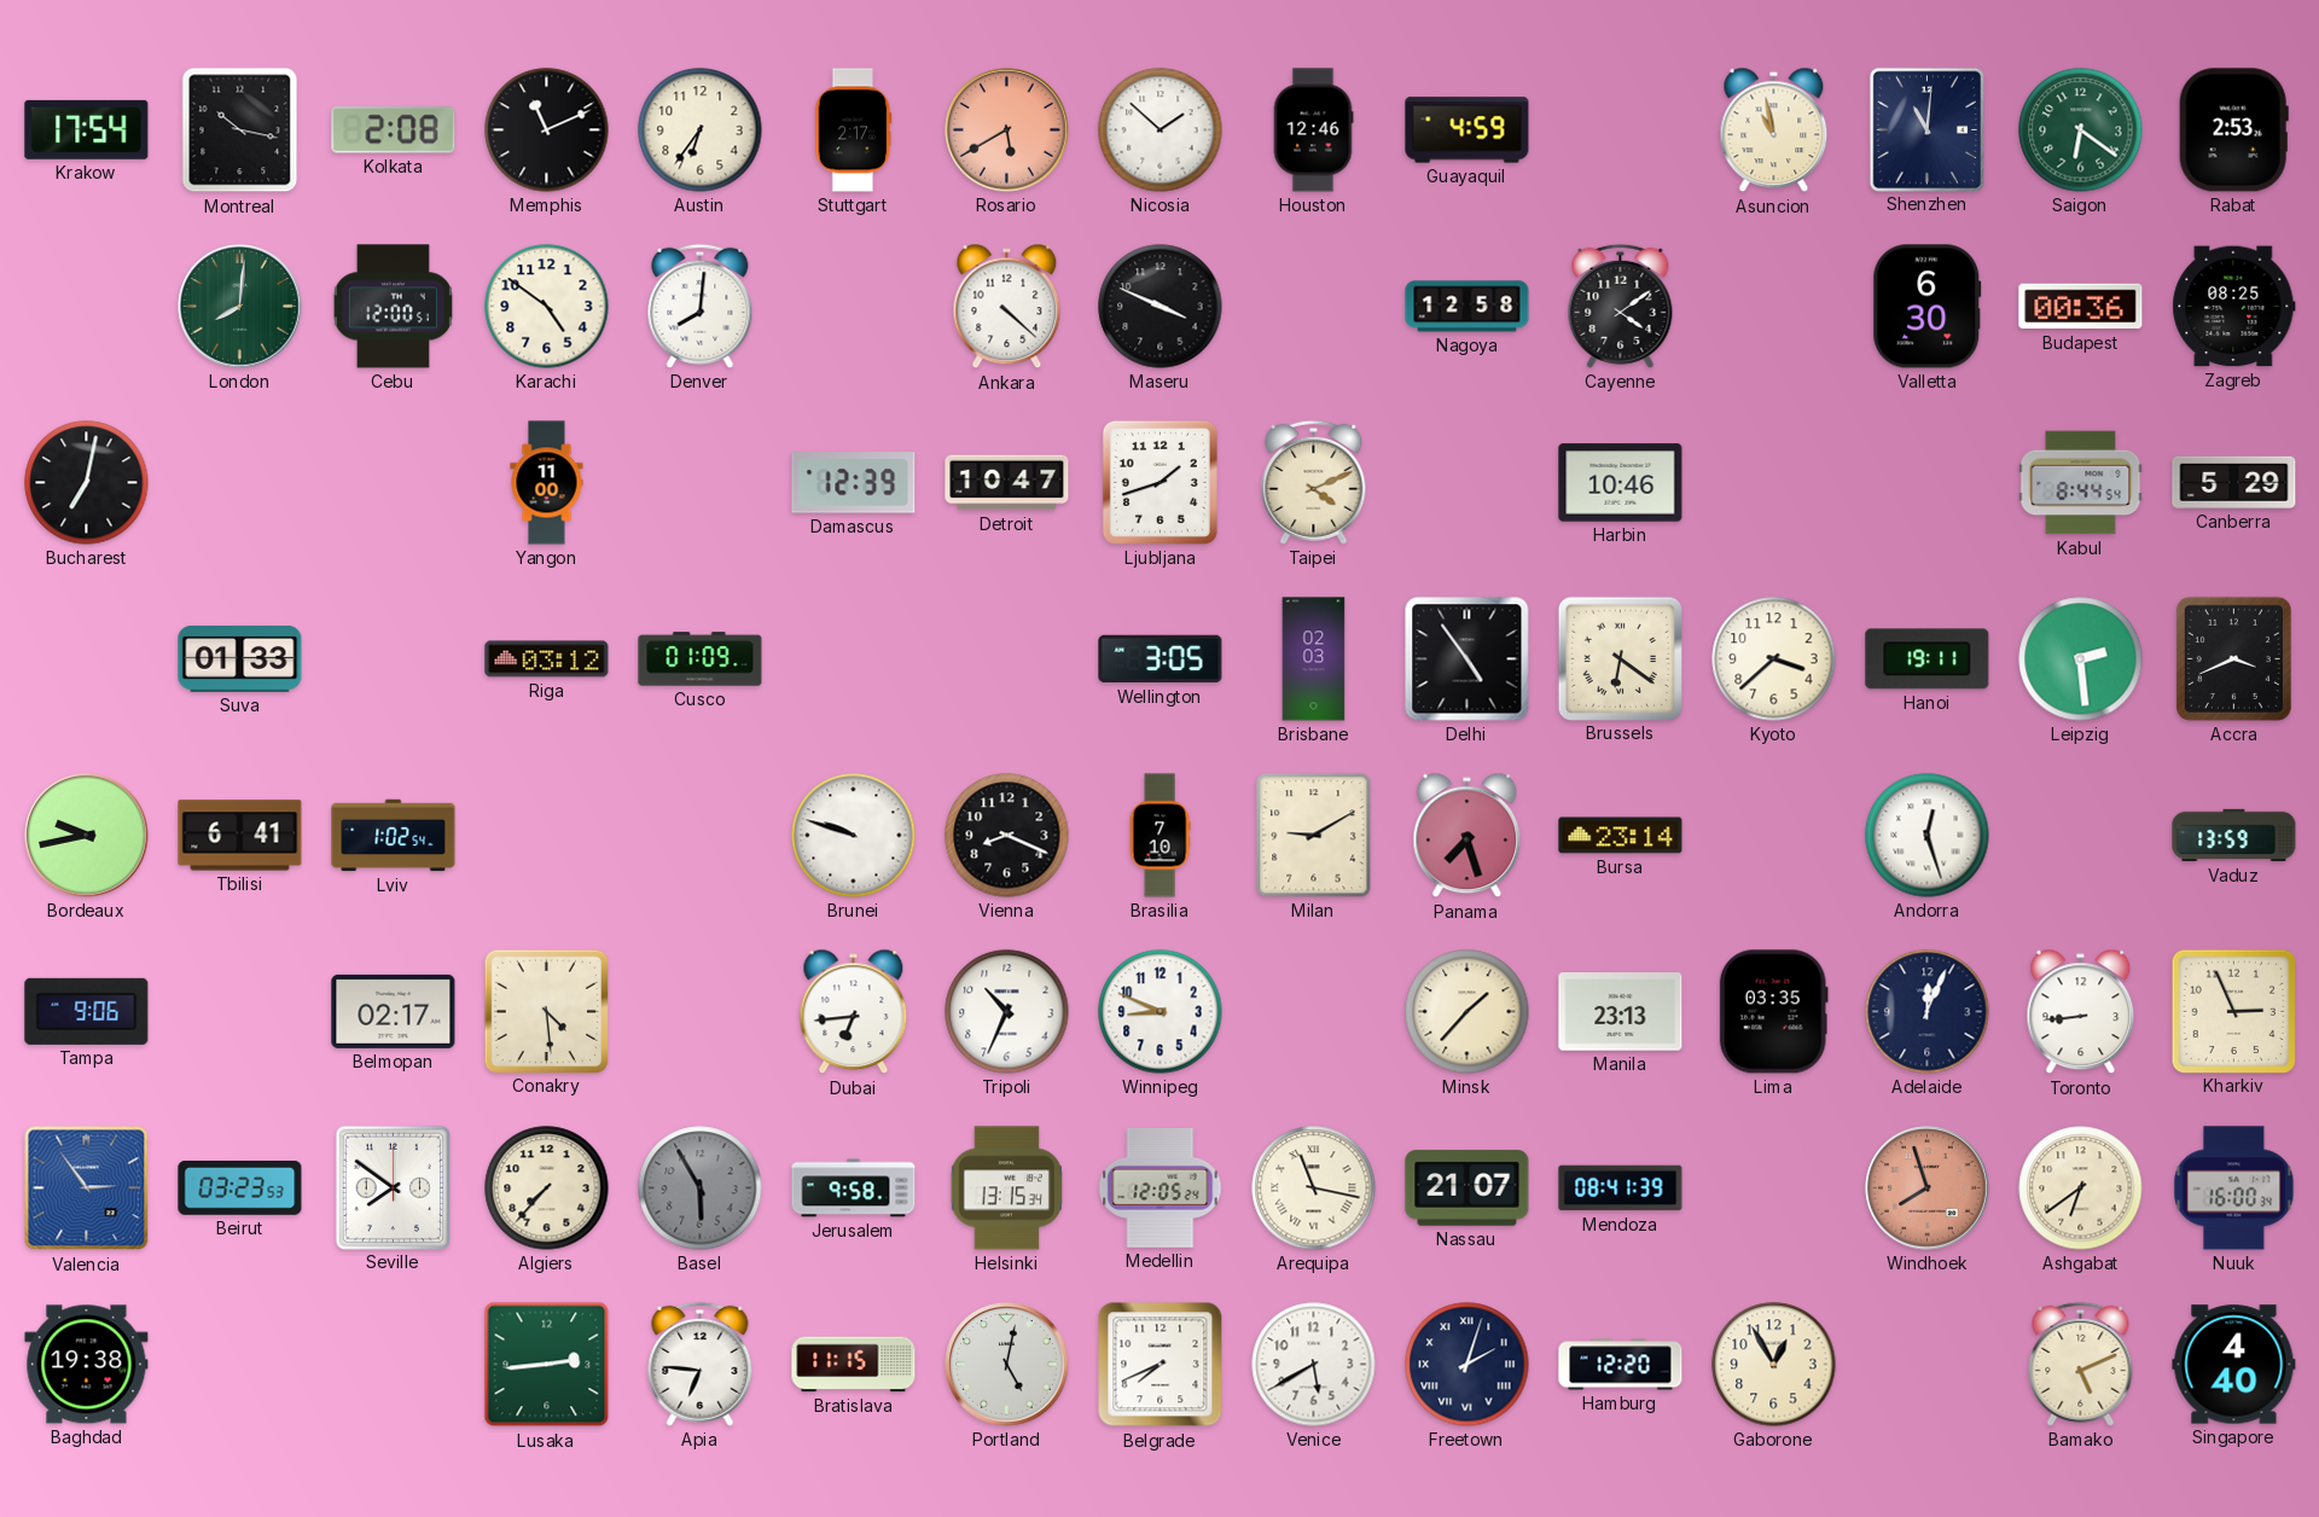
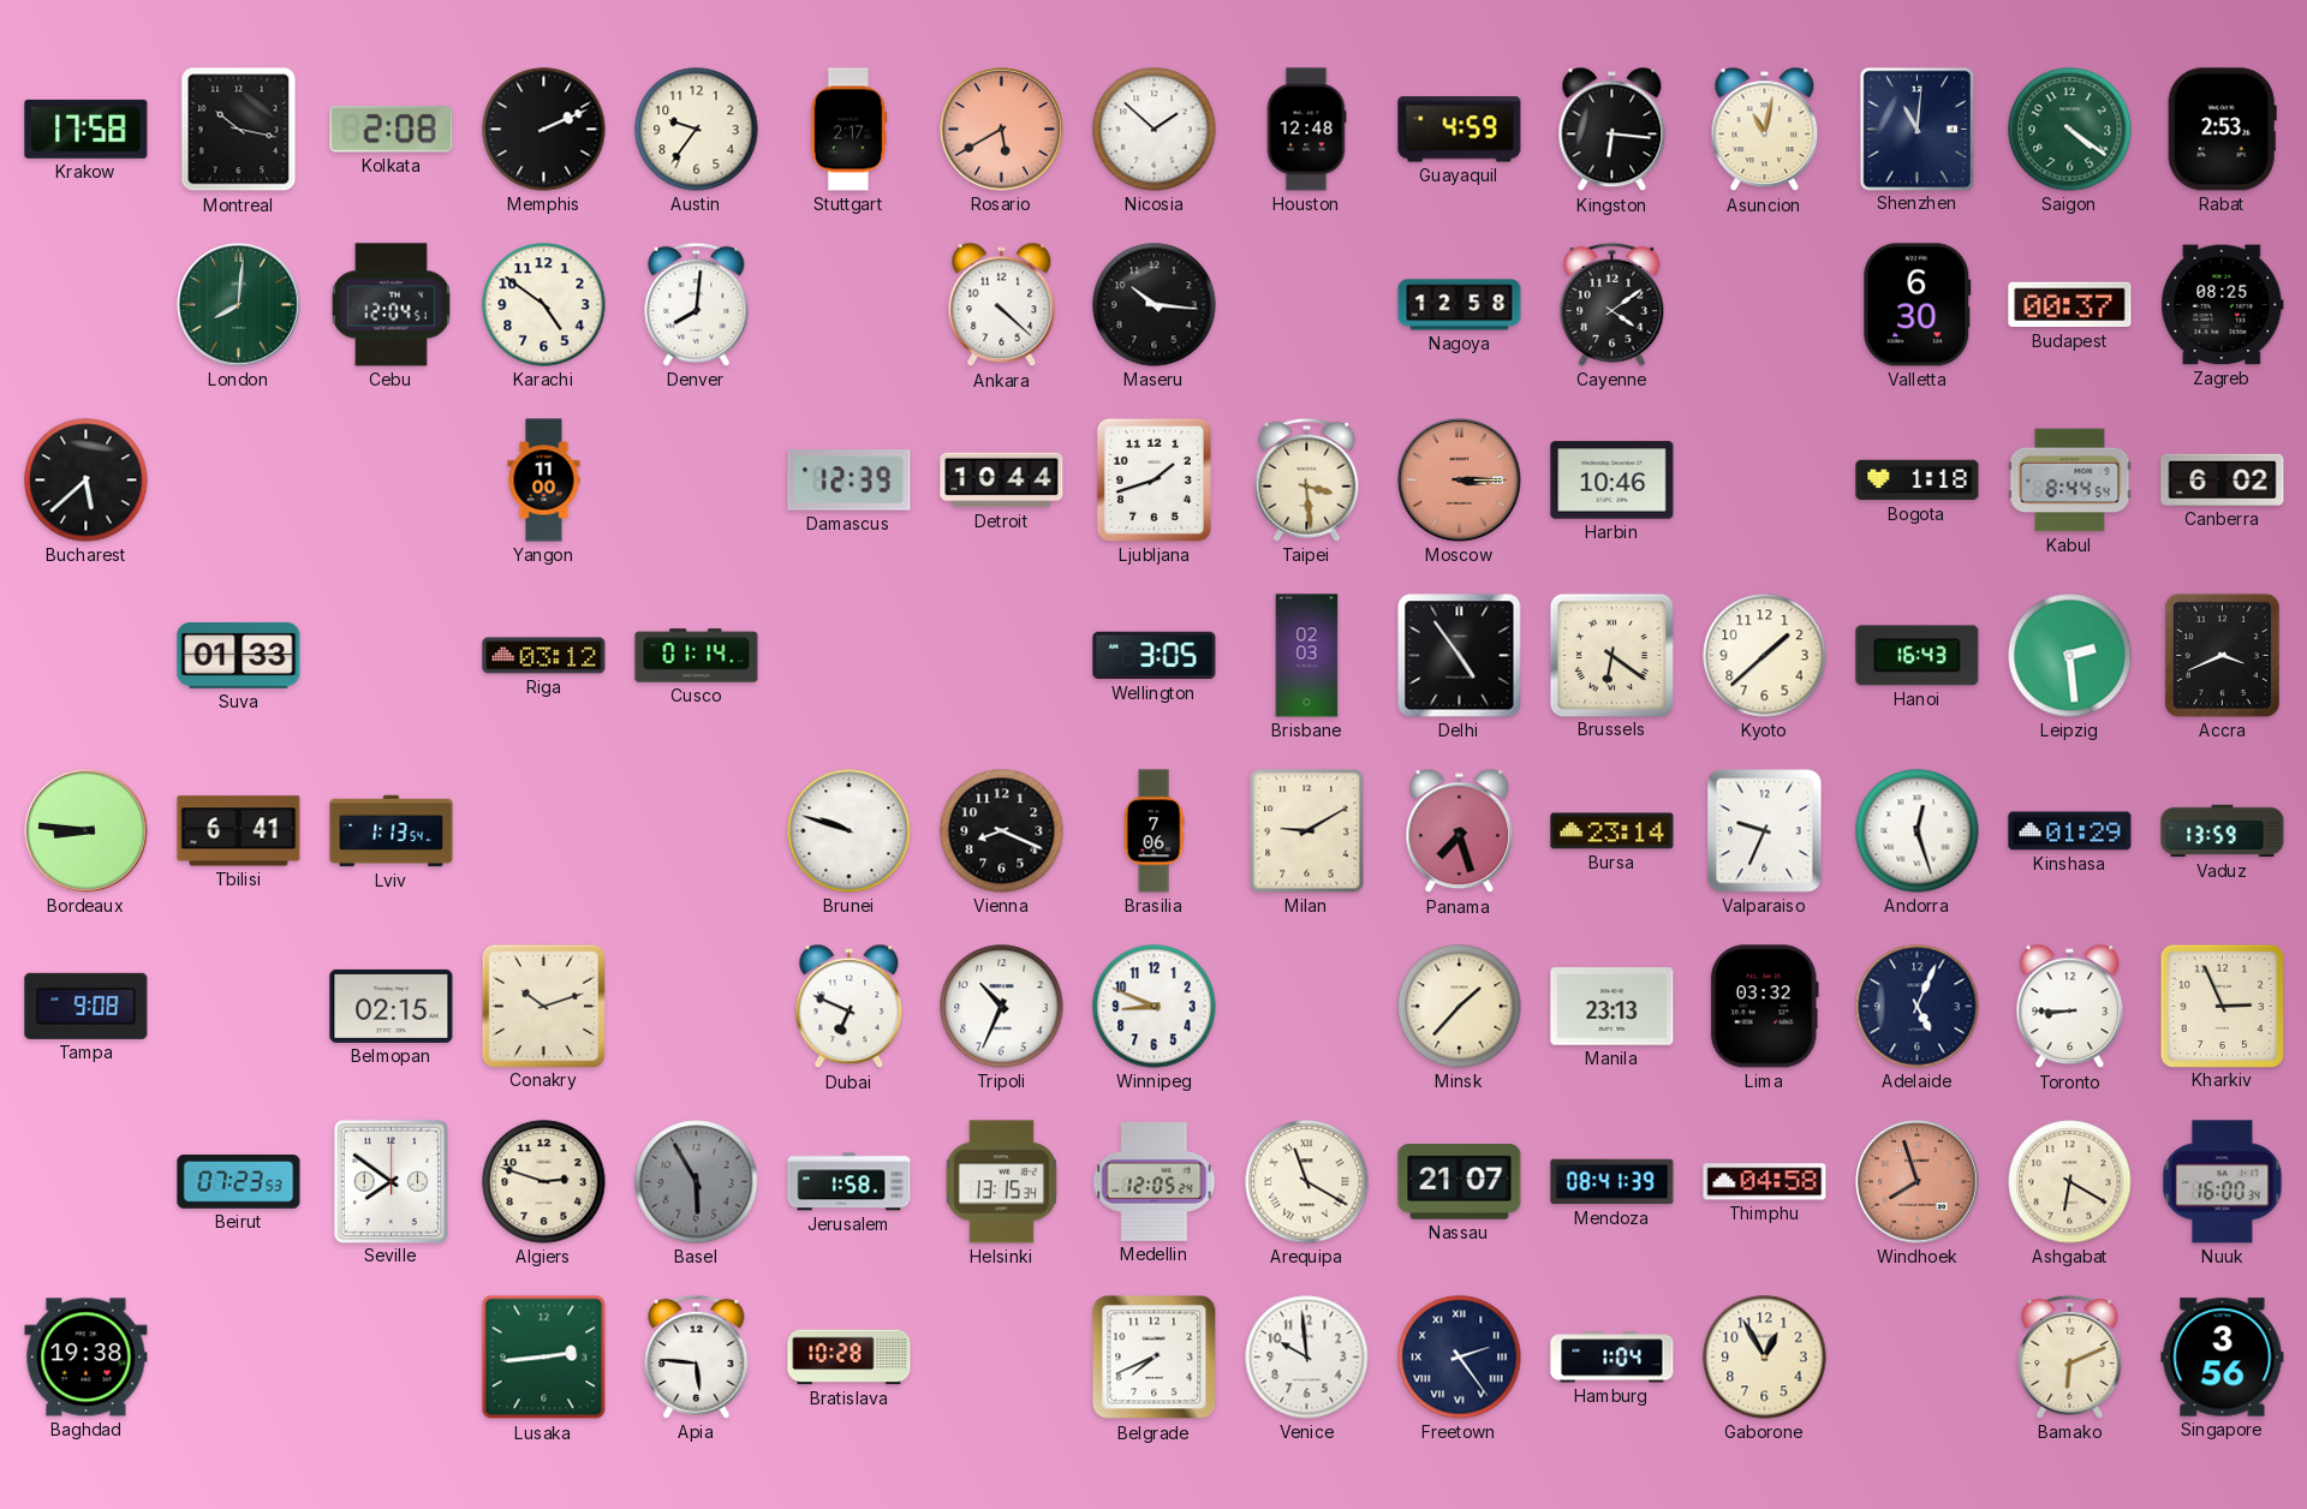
Krakow: 17:54 -> 17:58 (87, 129)
Memphis: 11:11 -> 2:11 (544, 130)
Austin: 6:36 -> 9:36 (697, 130)
Houston: 12:46 -> 12:48 (1306, 130)
Kingston: none -> 6:16 (1612, 130)
Asuncion: 10:58 -> 11:02 (1765, 130)
Saigon: 6:21 -> 4:21 (2070, 130)
Cebu: 12:00 -> 12:04 (391, 305)
Maseru: 3:49 -> 10:16 (1155, 305)
Budapest: 00:36 -> 00:37 (2070, 305)
Bucharest: 7:02 -> 5:38 (87, 481)
Detroit: 10:47 -> 10:44 (1002, 481)
Taipei: 4:11 -> 3:29 (1307, 479)
Moscow: none -> 3:15 (1460, 481)
Bogota: none -> 1:18 (1918, 481)
Canberra: 5:29 -> 6:02 (2223, 479)
Cusco: 01:09 -> 01:14 (697, 656)
Kyoto: 3:38 -> 1:38 (1765, 656)
Hanoi: 19:11 -> 16:43 (1918, 656)
Bordeaux: 9:43 -> 8:46 (87, 831)
Lviv: 1:02 -> 1:13 (392, 831)
Brasilia: 7:10 -> 7:06 (1153, 831)
Valparaiso: none -> 9:34 (1765, 831)
Kinshasa: none -> 01:29 (2070, 831)
Tampa: 9:06 -> 9:08 (87, 1006)
Belmopan: 02:17 -> 02:15 (392, 1006)
Conakry: 4:29 -> 10:12 (543, 1006)
Dubai: 6:44 -> 6:49 (850, 1007)
Lima: 03:35 -> 03:32 (1764, 1007)
Adelaide: 12:04 -> 5:04 (1918, 1007)
Toronto: 8:44 -> 8:45 (2070, 1007)
Valencia: 2:54 -> none (87, 1188)
Beirut: 03:23 -> 07:23 (239, 1182)
Algiers: 7:37 -> 2:48 (544, 1182)
Jerusalem: 9:58 -> 1:58 (850, 1182)
Arequipa: 11:17 -> 11:20 (1307, 1182)
Thimphu: none -> 04:58 (1765, 1182)
Ashgabat: 6:39 -> 6:20 (2070, 1182)
Apia: 6:46 -> 5:46 (697, 1356)
Bratislava: 11:15 -> 10:28 (850, 1358)
Portland: 5:02 -> none (1007, 1365)
Venice: 5:40 -> 9:59 (1307, 1358)
Freetown: 2:03 -> 2:24 (1460, 1358)
Hamburg: 12:20 -> 1:04 (1612, 1358)
Bamako: 5:11 -> 6:11 (2070, 1356)
Singapore: 4:40 -> 3:56 (2223, 1358)
